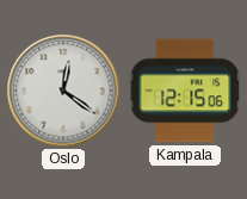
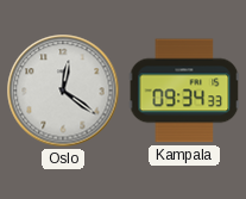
Kampala: 12:15 -> 09:34 (184, 91)
